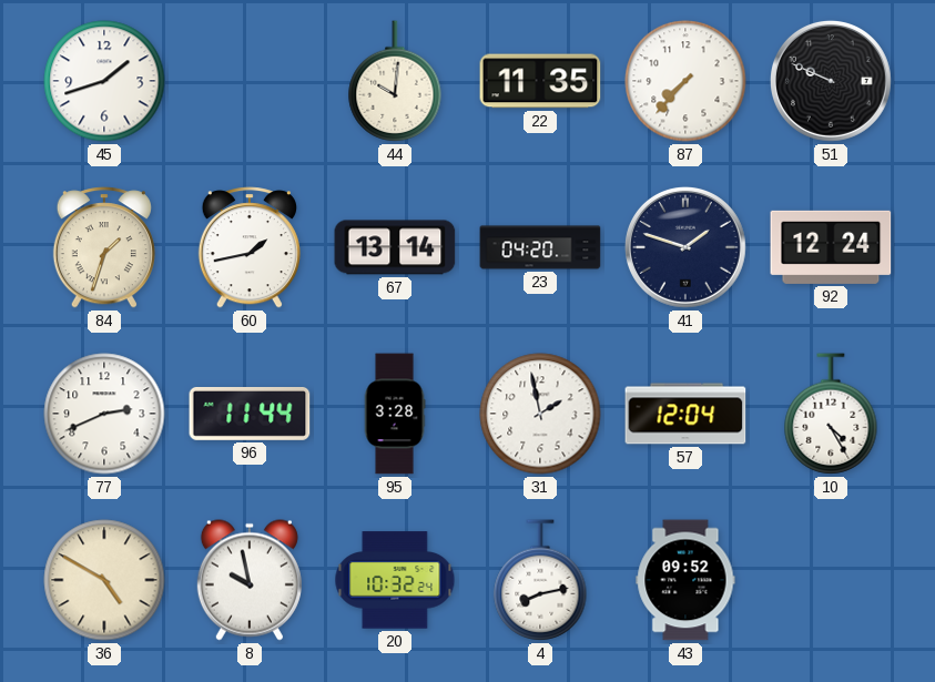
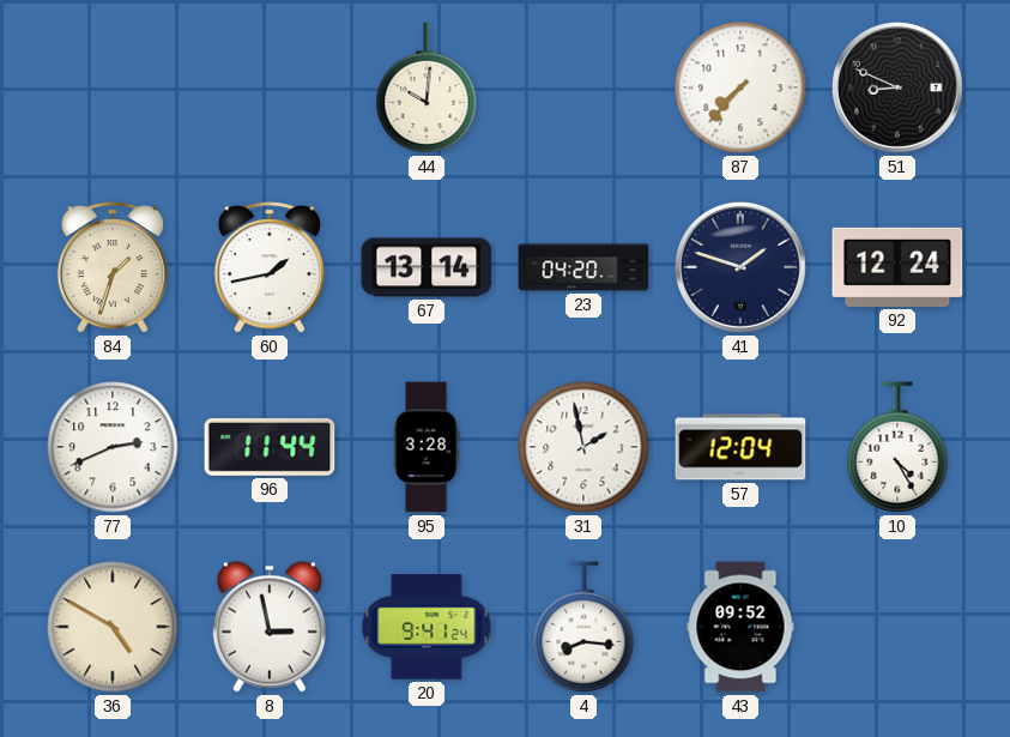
45: 1:42 -> none (104, 81)
22: 11:35 -> none (540, 81)
51: 9:49 -> 8:49 (897, 87)
8: 9:58 -> 2:58 (270, 627)
20: 10:32 -> 9:41 (427, 627)
4: 8:13 -> 8:16 (583, 627)
